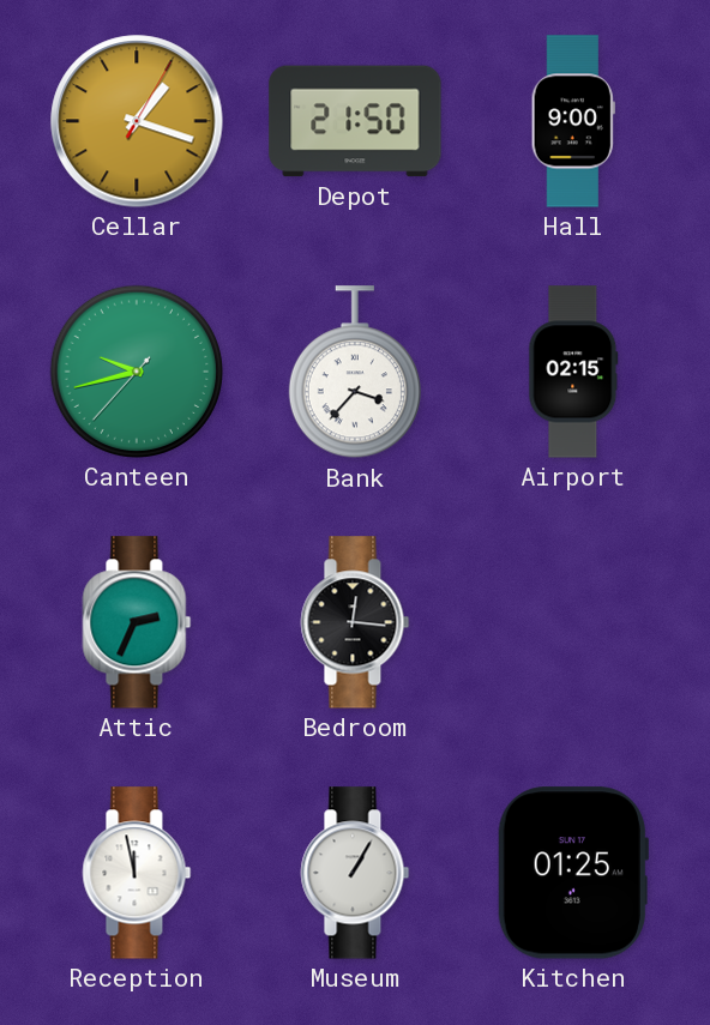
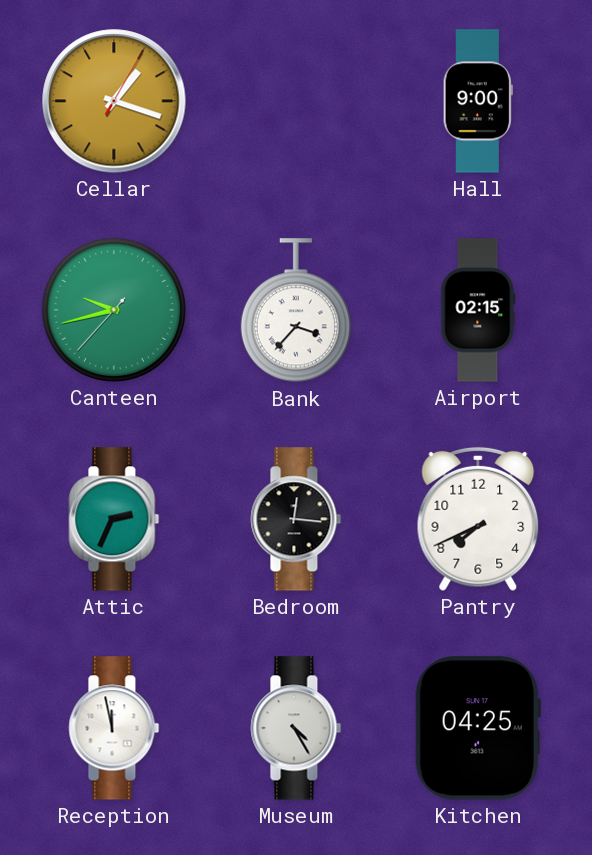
Depot: 21:50 -> none (355, 121)
Pantry: none -> 7:41 (478, 519)
Museum: 1:05 -> 4:25 (296, 728)
Kitchen: 01:25 -> 04:25 (478, 728)
